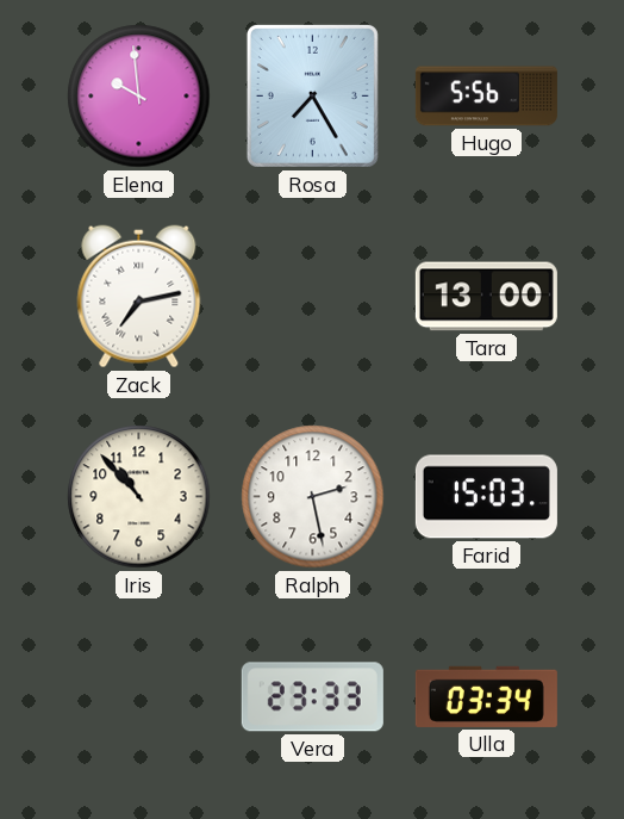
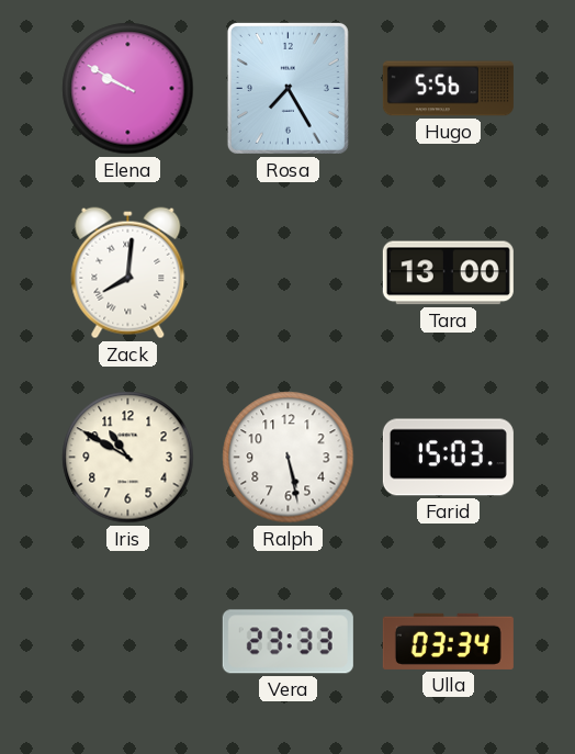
Elena: 9:59 -> 9:50 (128, 89)
Zack: 7:13 -> 8:01 (128, 273)
Iris: 10:53 -> 10:50 (128, 458)
Ralph: 2:28 -> 5:28 (289, 458)
